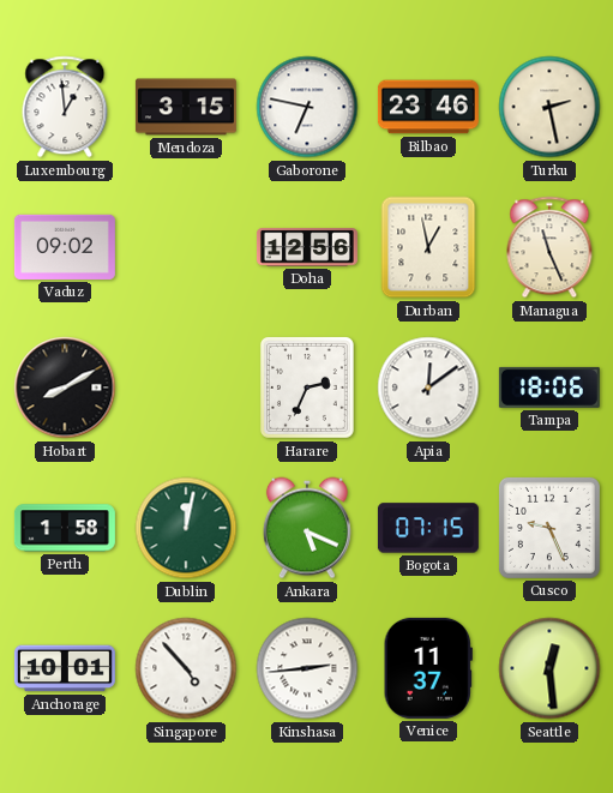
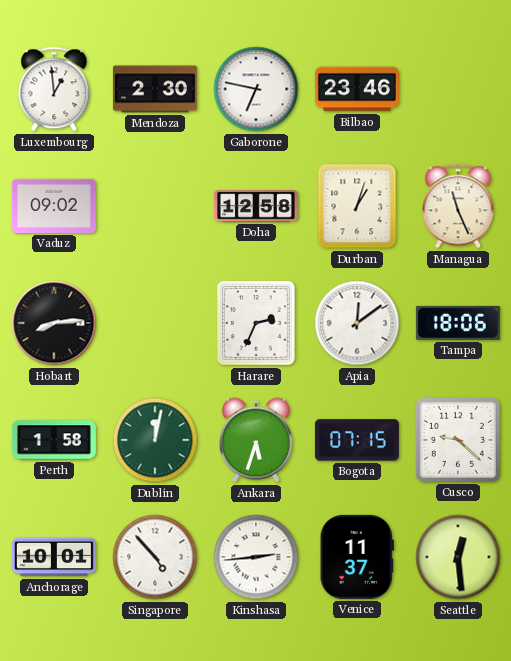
Mendoza: 3:15 -> 2:30 (155, 89)
Turku: 2:28 -> none (549, 107)
Doha: 12:56 -> 12:58 (256, 206)
Durban: 12:58 -> 1:03 (357, 206)
Hobart: 8:10 -> 8:14 (54, 323)
Ankara: 5:19 -> 5:33 (256, 440)
Cusco: 9:26 -> 9:22 (458, 440)
